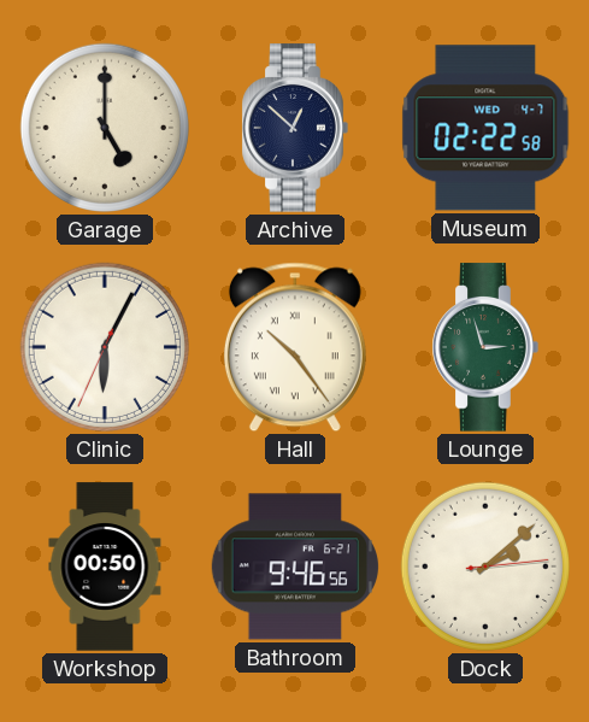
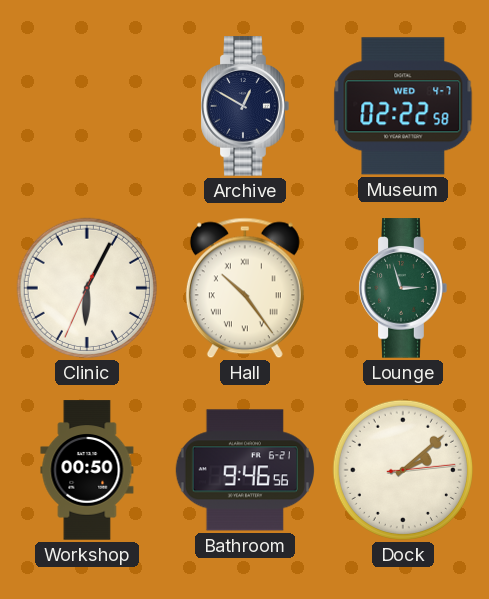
Garage: 5:00 -> none (105, 128)
Archive: 12:52 -> 12:50 (245, 106)
